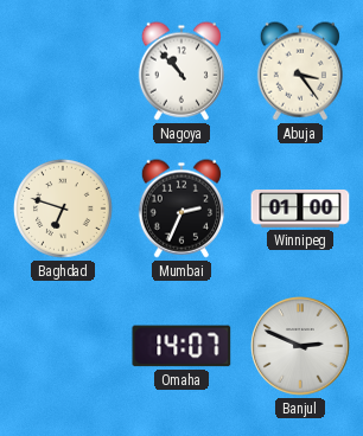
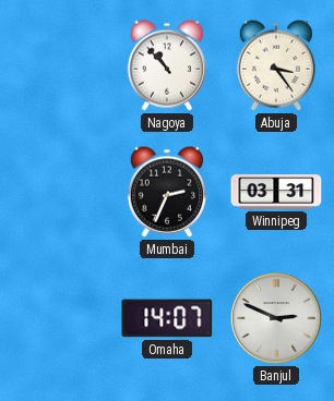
Baghdad: 6:48 -> none (64, 210)
Winnipeg: 01:00 -> 03:31 (276, 193)
